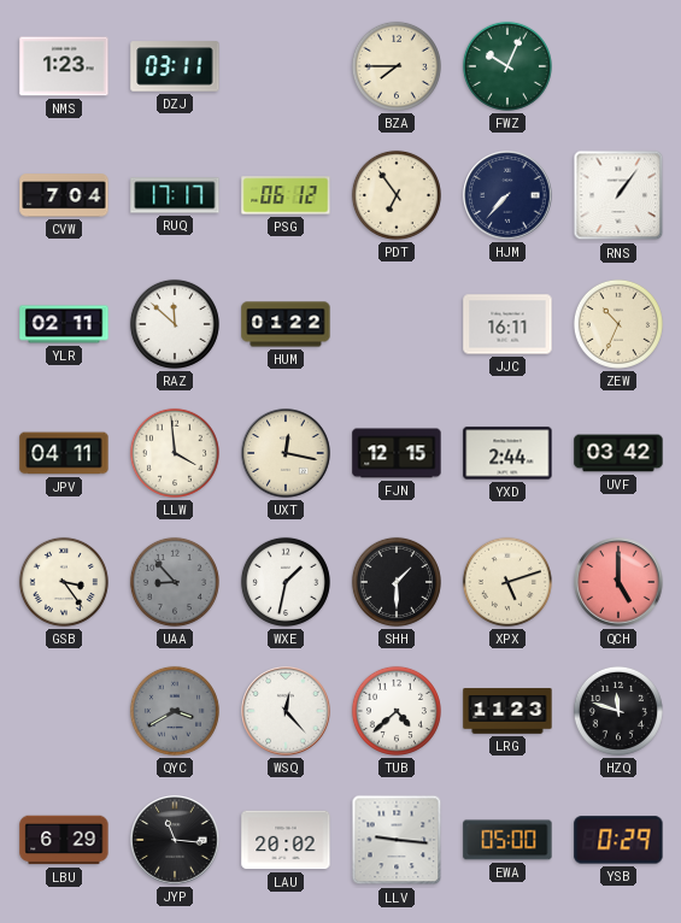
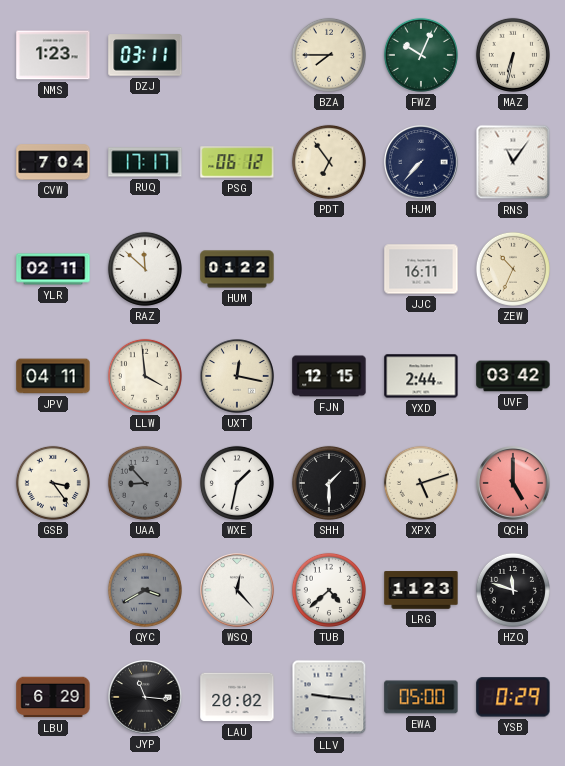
MAZ: none -> 6:32 (513, 55)
RNS: 1:06 -> 11:06 (513, 162)
